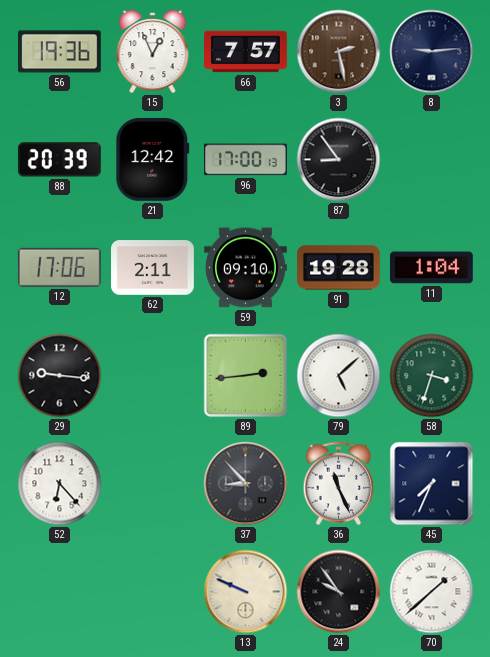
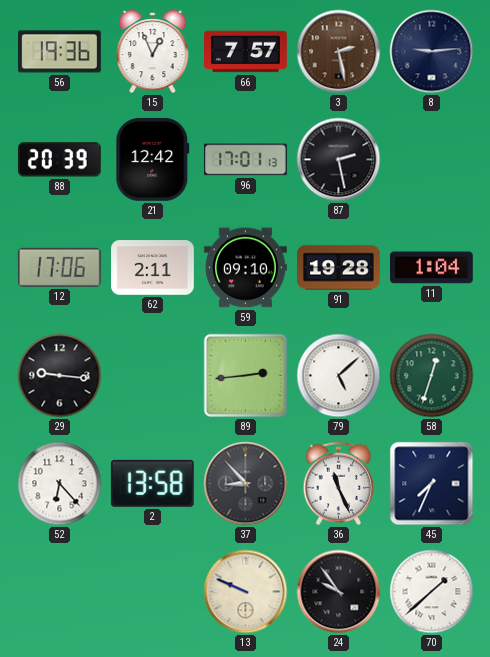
96: 17:00 -> 17:01 (246, 160)
87: 8:54 -> 2:28 (339, 160)
58: 3:33 -> 12:33 (432, 376)
2: none -> 13:58 (152, 483)
